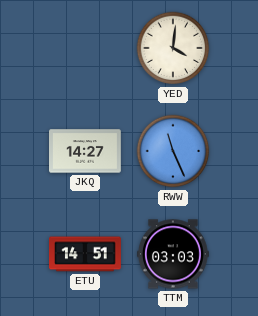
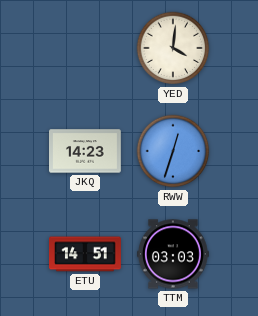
JKQ: 14:27 -> 14:23 (86, 151)
RWW: 11:26 -> 12:33 (173, 151)
